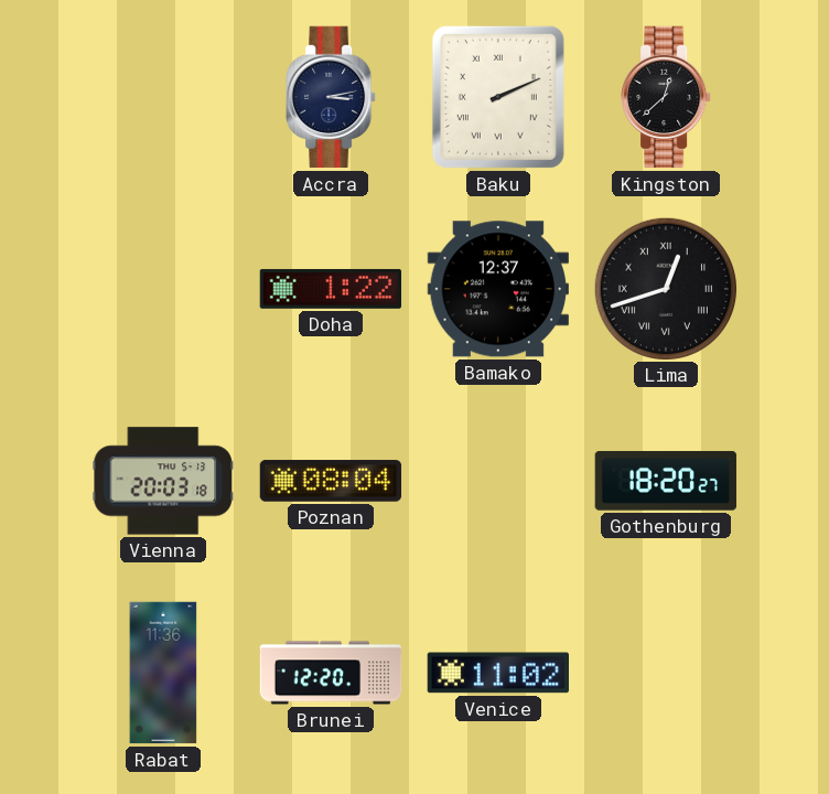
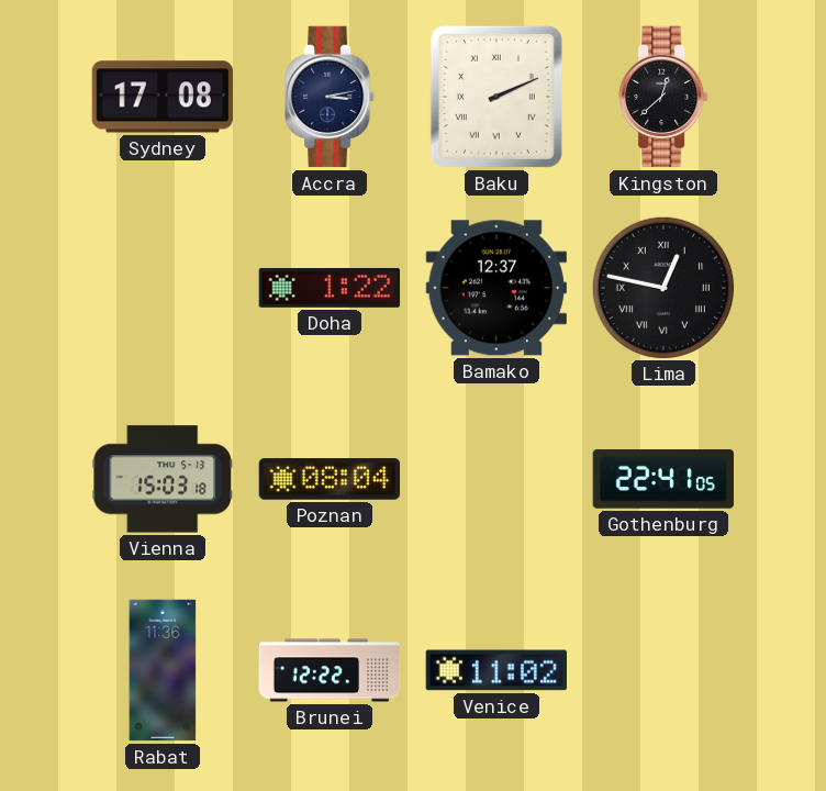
Sydney: none -> 17:08 (161, 97)
Lima: 12:42 -> 12:47 (662, 287)
Vienna: 20:03 -> 15:03 (163, 479)
Gothenburg: 18:20 -> 22:41 (663, 479)
Brunei: 12:20 -> 12:22 (330, 670)
